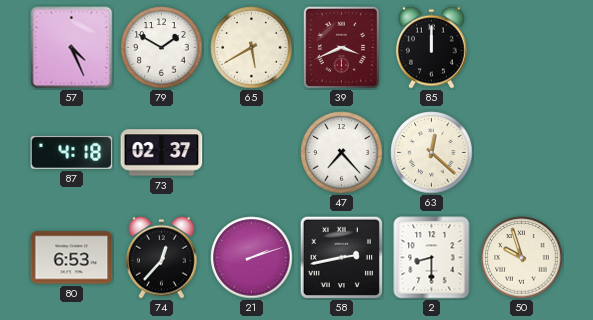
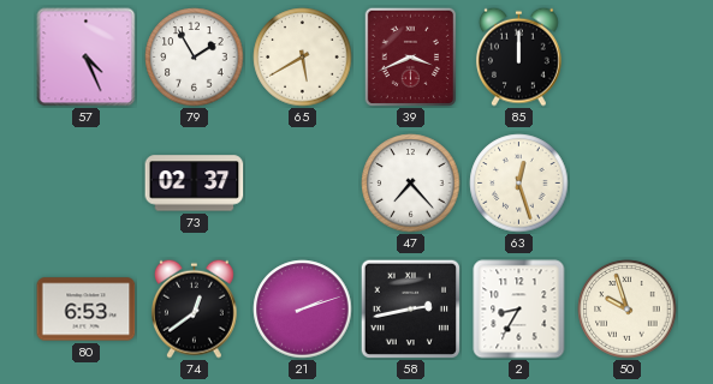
79: 1:50 -> 1:55 (195, 58)
87: 4:18 -> none (72, 152)
63: 12:22 -> 12:27 (519, 184)
74: 12:37 -> 12:39 (194, 308)
2: 8:30 -> 8:35 (519, 310)
